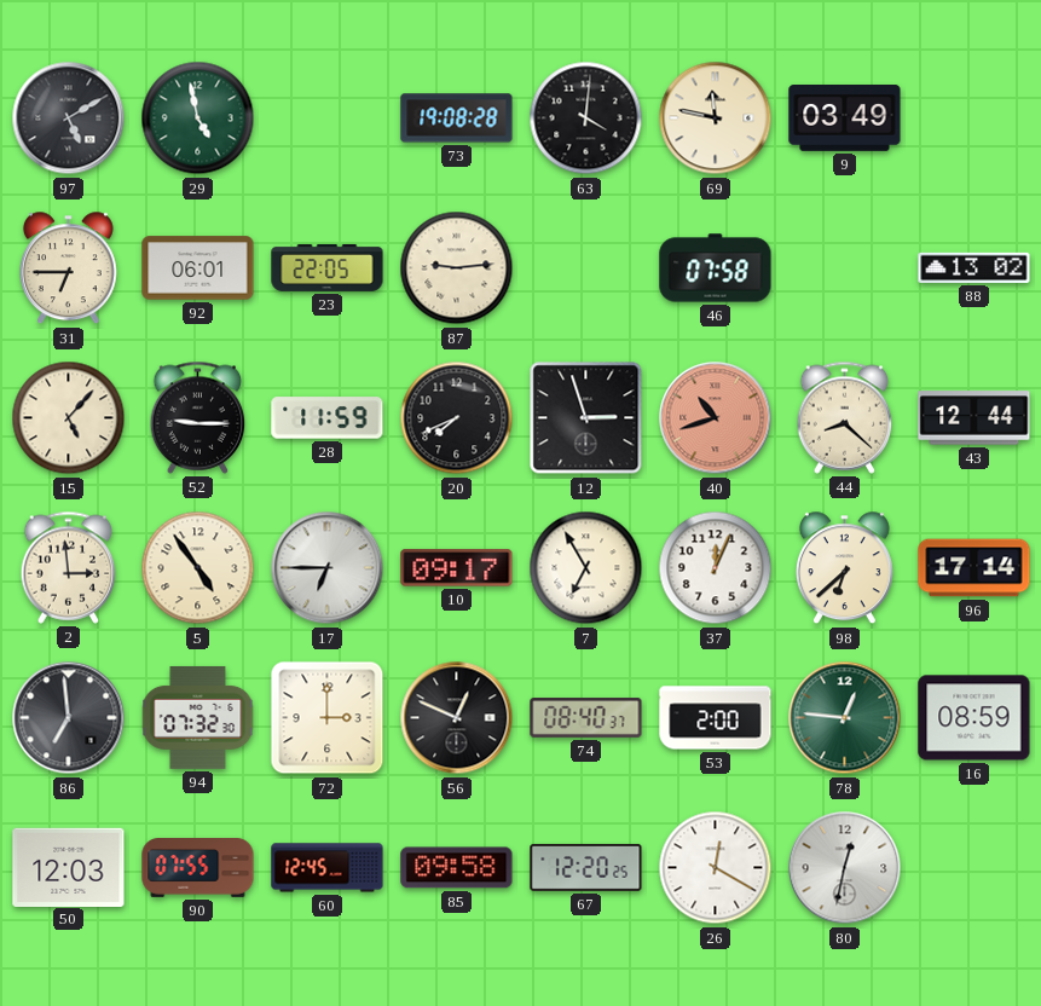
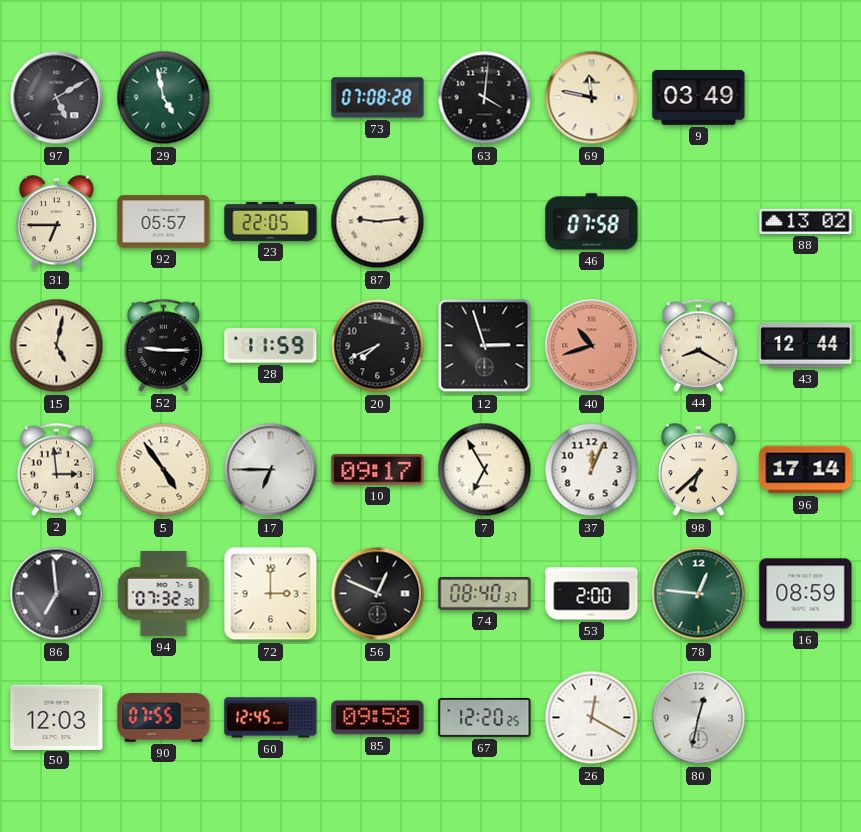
73: 19:08 -> 07:08 (378, 98)
92: 06:01 -> 05:57 (164, 222)
15: 5:07 -> 5:02 (57, 346)
44: 8:22 -> 8:20 (699, 345)
